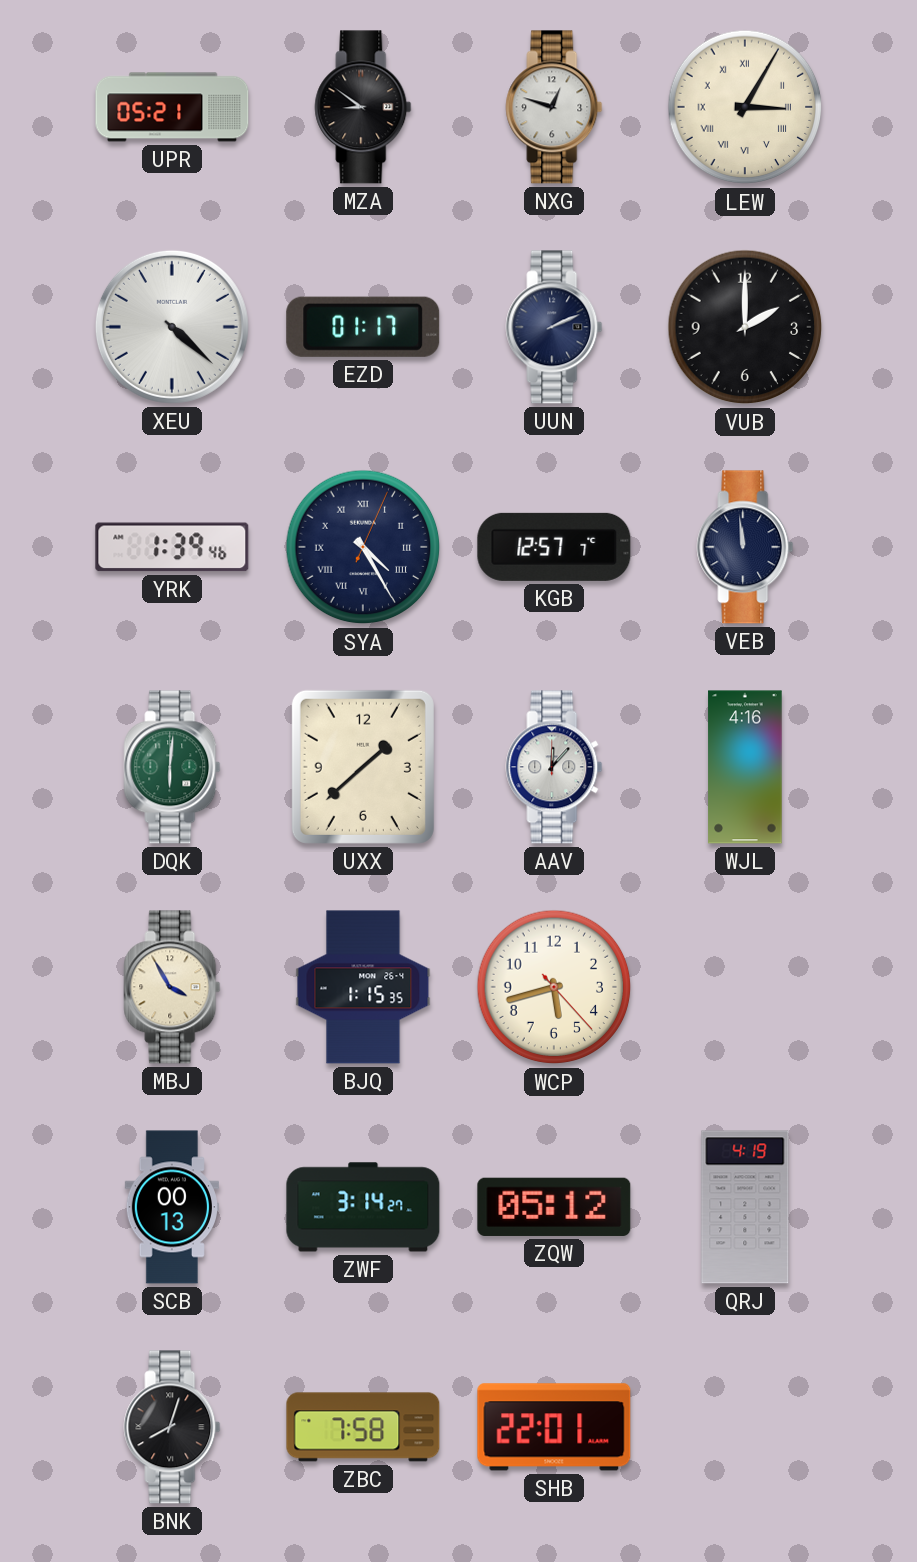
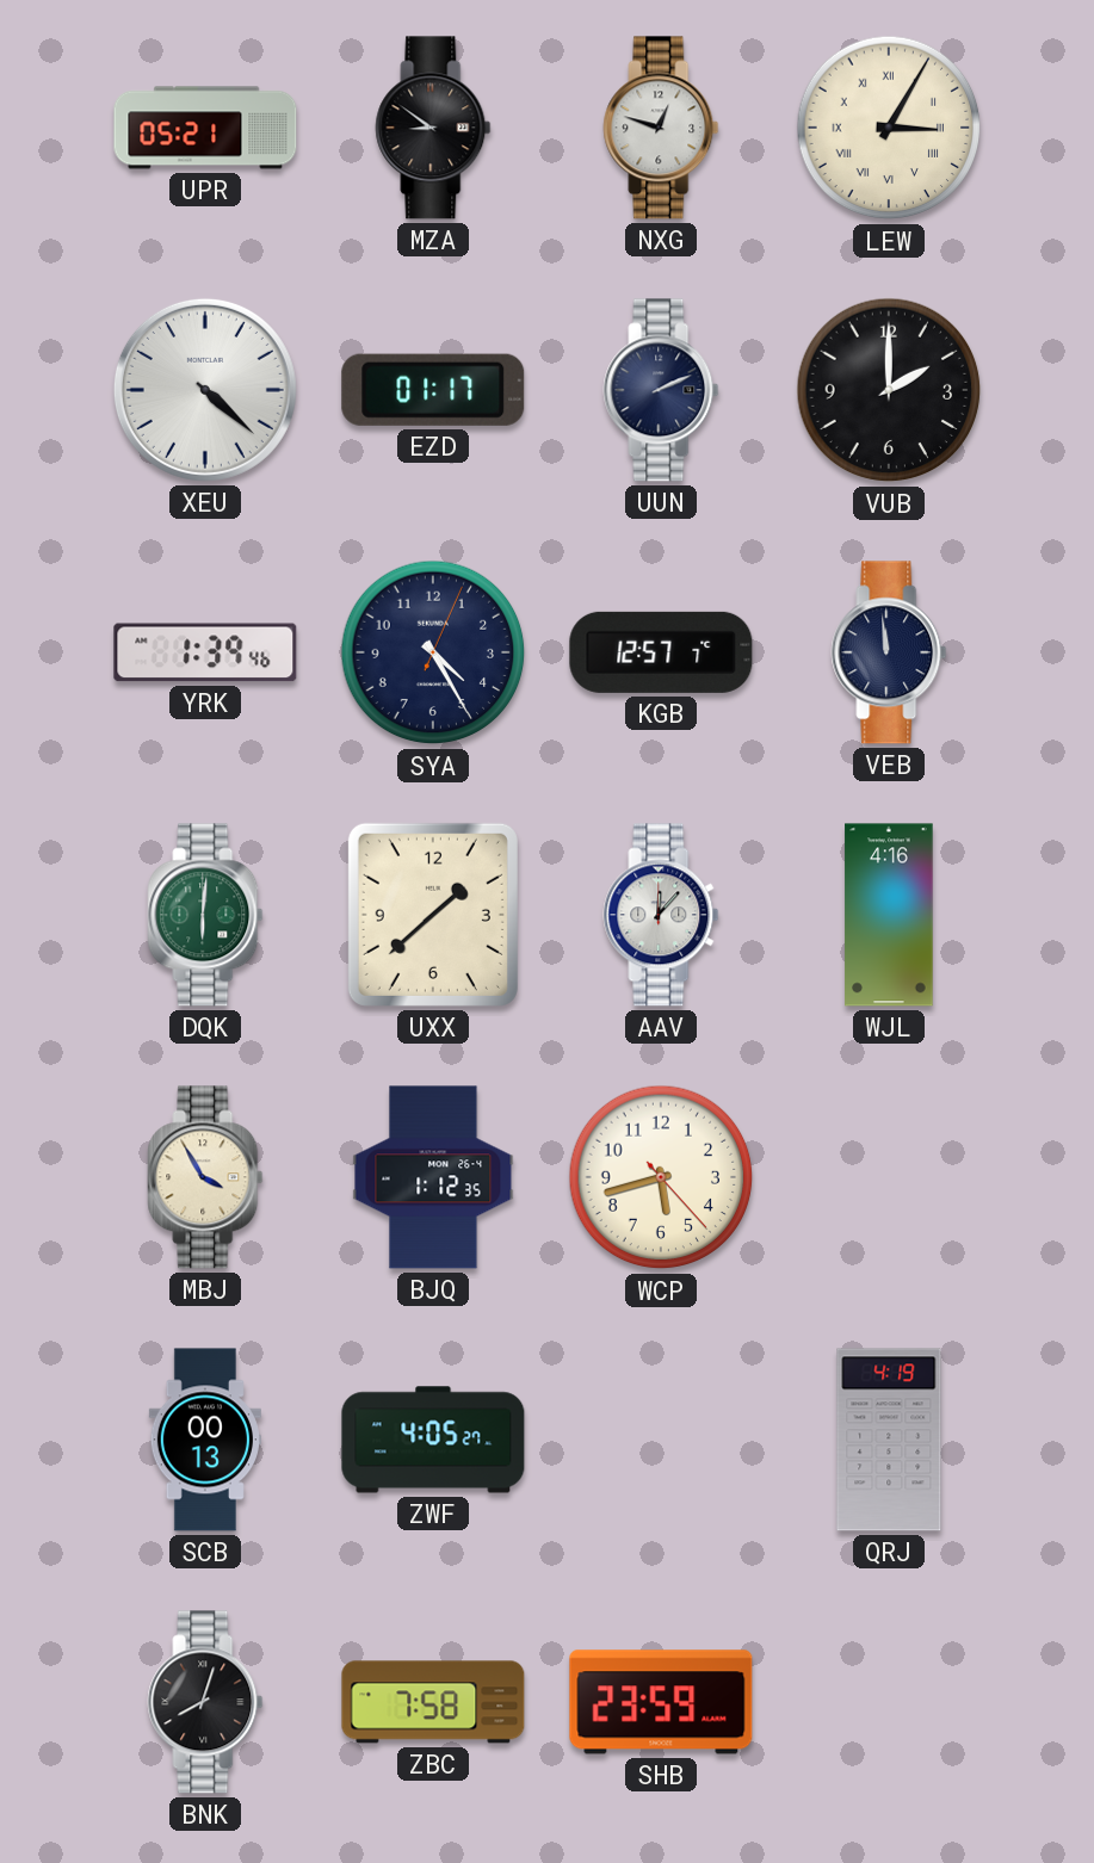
SYA numerals: Roman -> Arabic (433, 652)
BJQ: 1:15 -> 1:12 (433, 1177)
ZWF: 3:14 -> 4:05 (433, 1440)
ZQW: 05:12 -> none (554, 1207)
SHB: 22:01 -> 23:59 (661, 1702)
